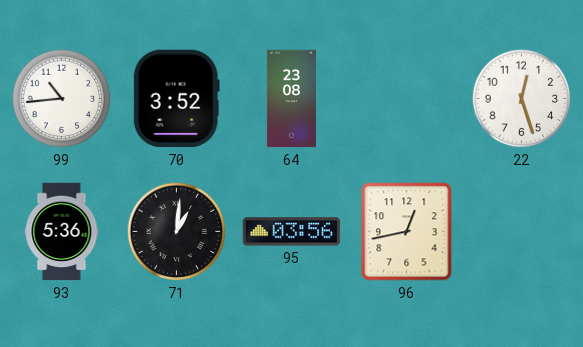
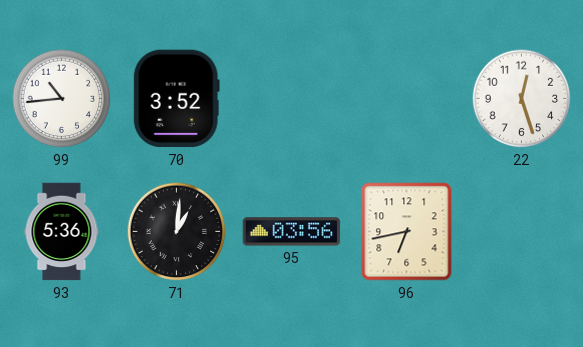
64: 23:08 -> none (291, 99)
96: 12:43 -> 6:43 (407, 232)
